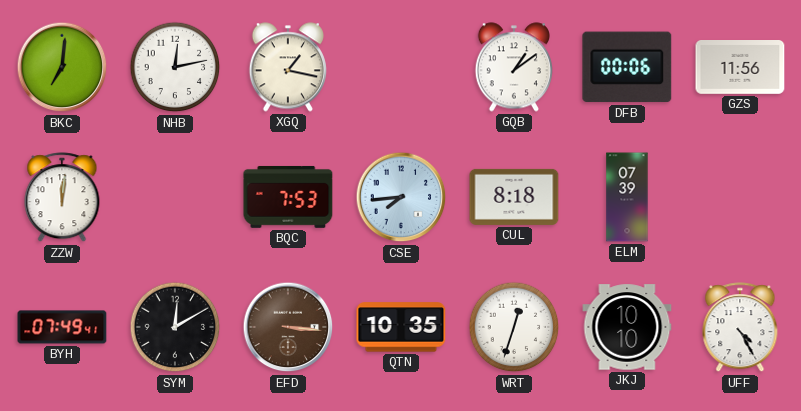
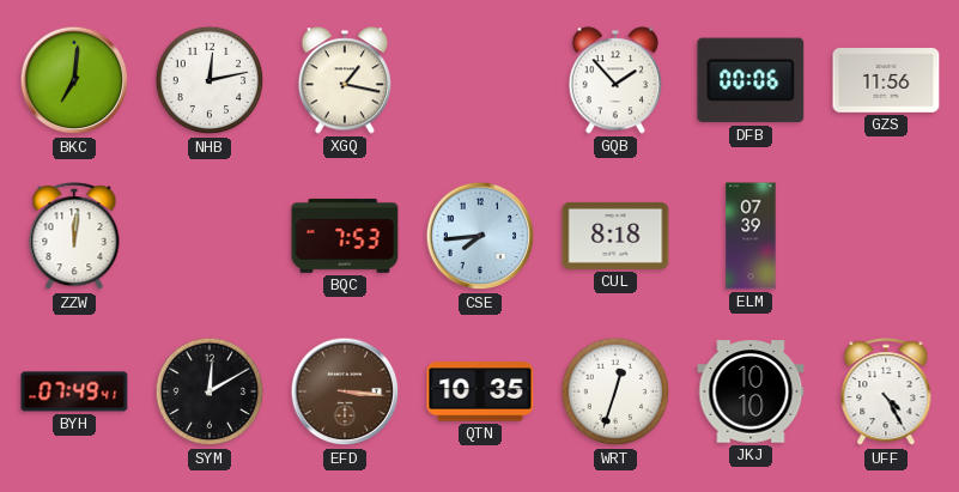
GQB: 1:09 -> 1:53 (614, 80)
